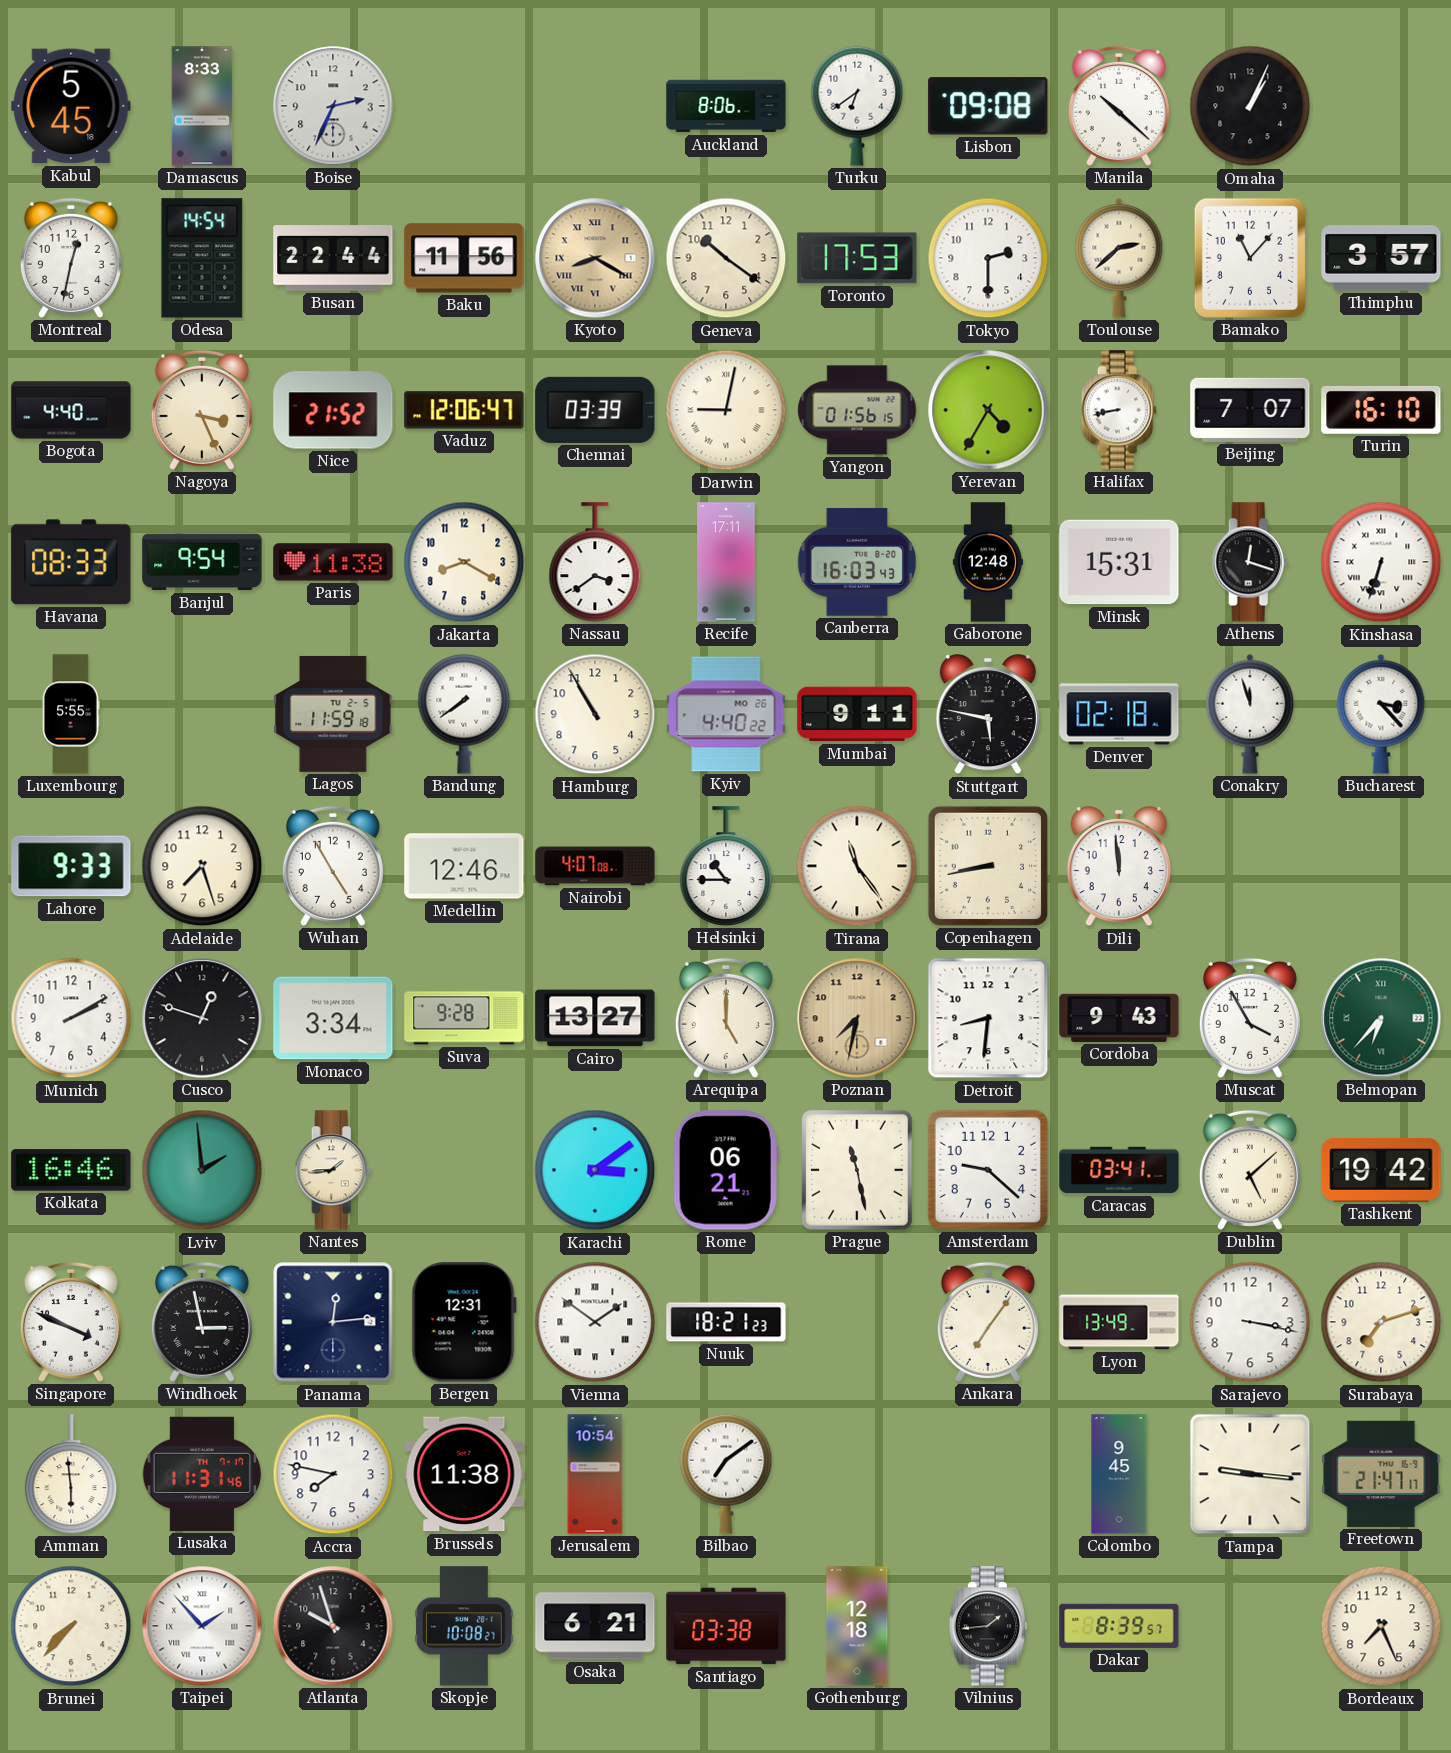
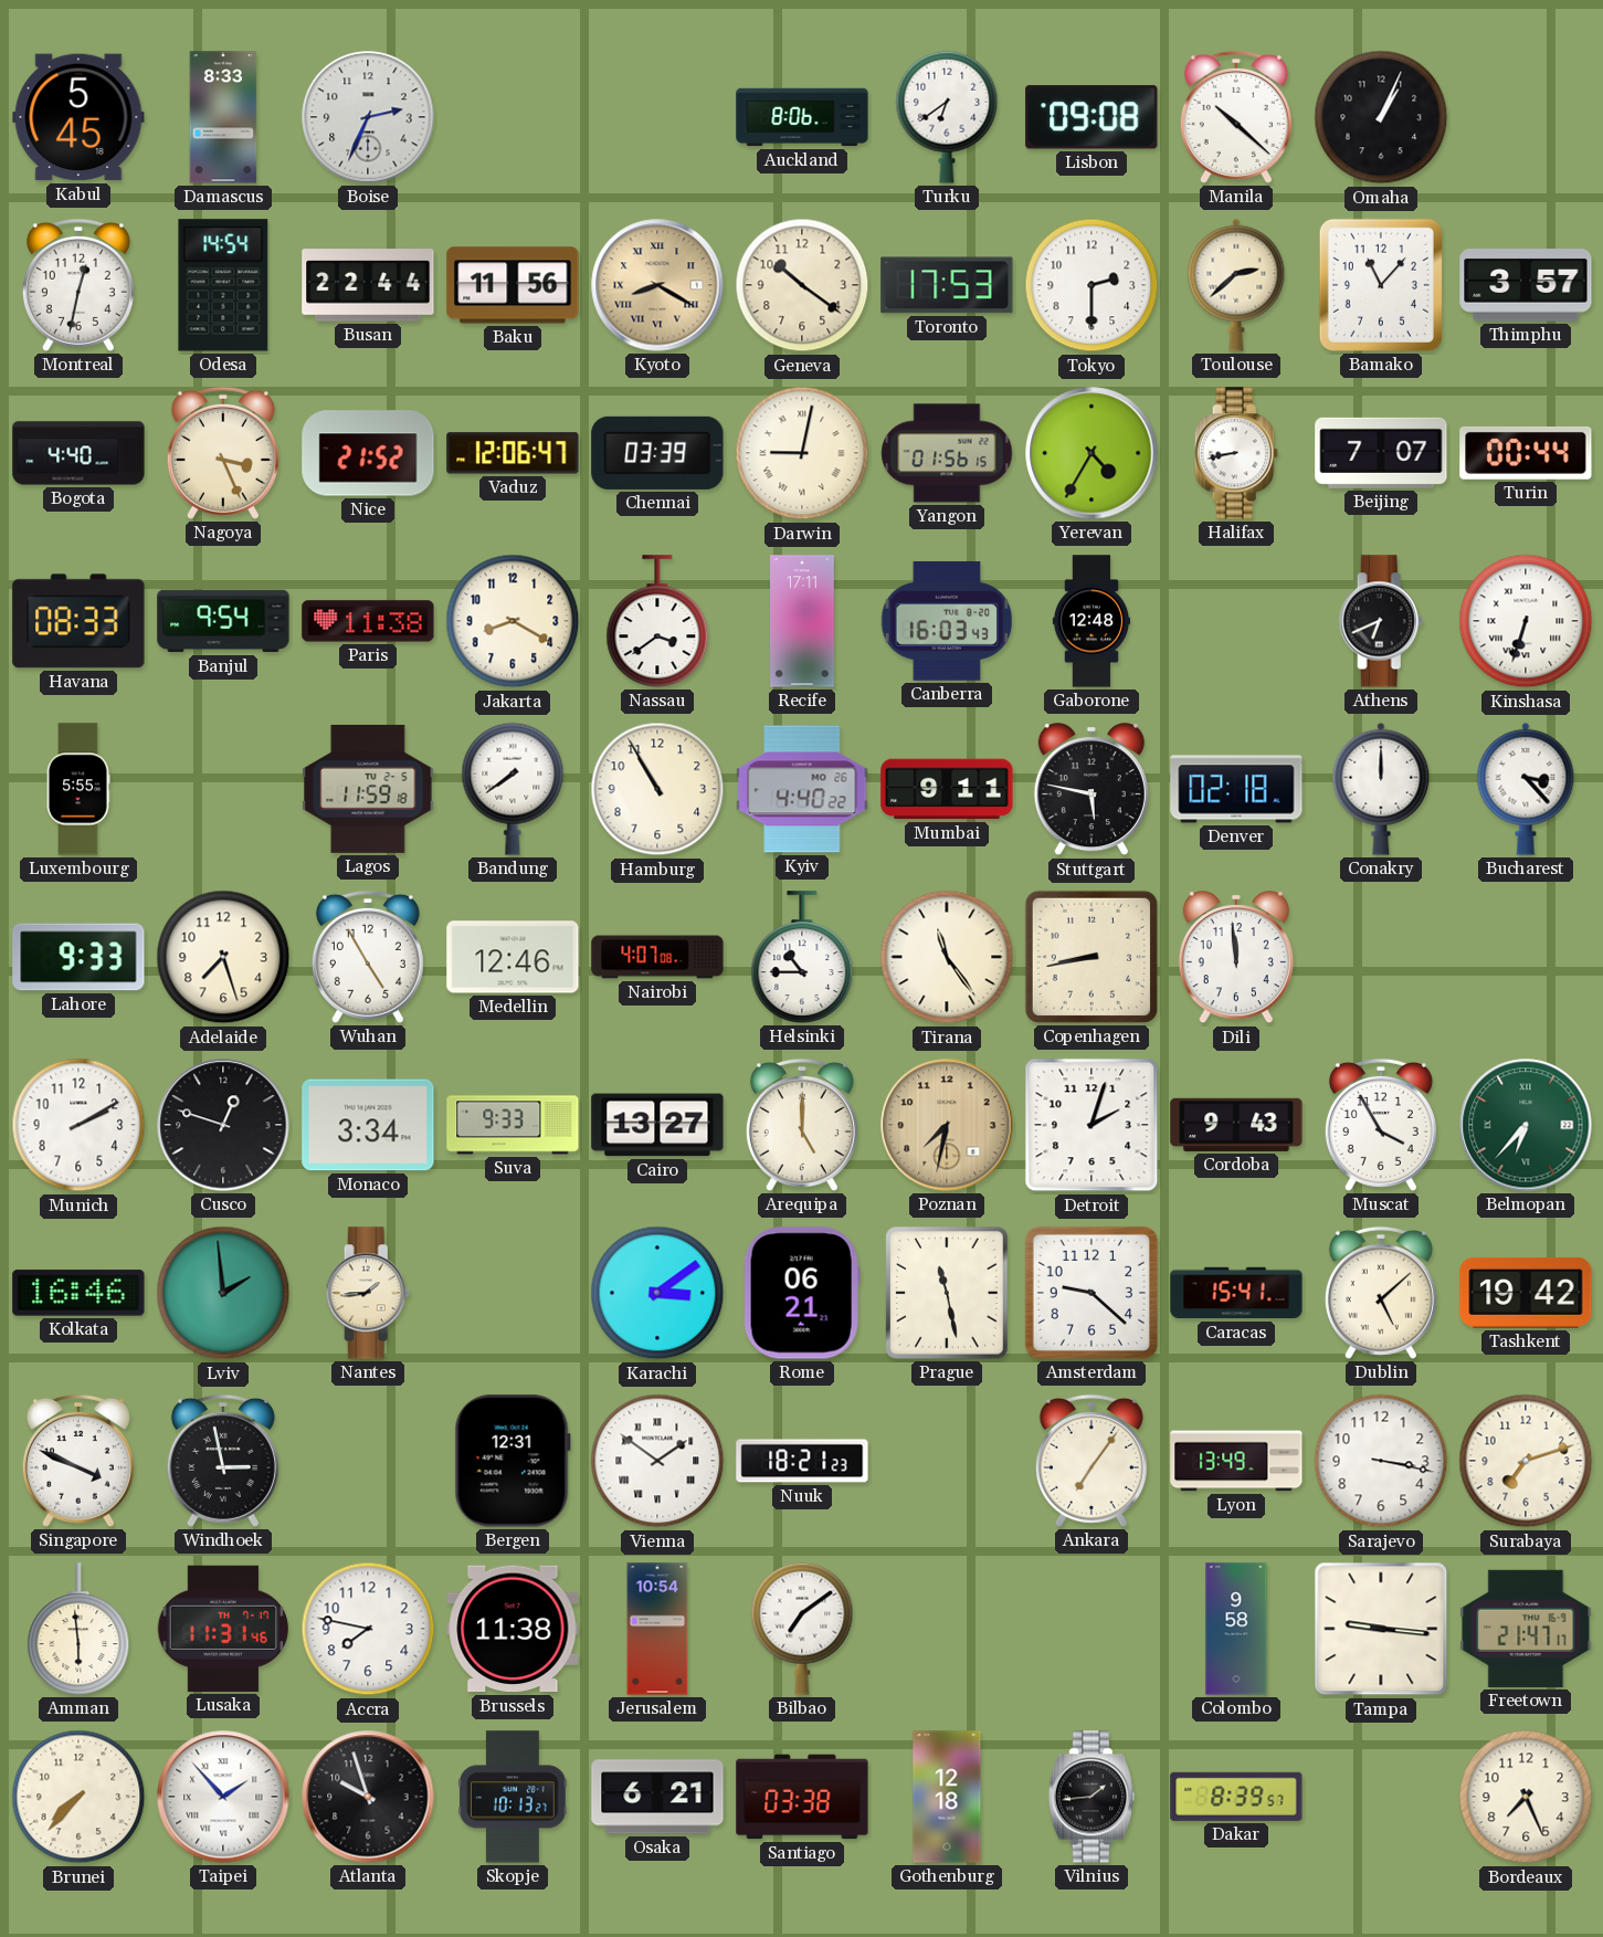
Turin: 16:10 -> 00:44 (1526, 453)
Minsk: 15:31 -> none (1119, 562)
Athens: 12:18 -> 6:41 (1381, 621)
Conakry: 11:57 -> 12:00 (1381, 789)
Suva: 9:28 -> 9:33 (513, 1125)
Detroit: 8:31 -> 2:03 (1091, 1125)
Caracas: 03:41 -> 15:41 (1236, 1293)
Panama: 12:14 -> none (333, 1322)
Colombo: 9:45 -> 9:58 (1236, 1629)
Skopje: 10:08 -> 10:13 (514, 1797)
